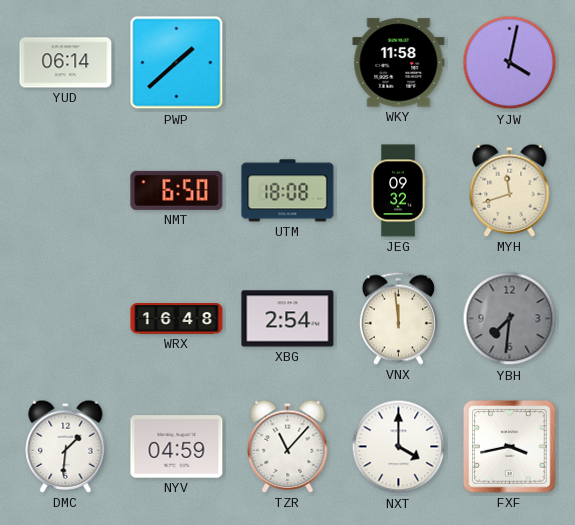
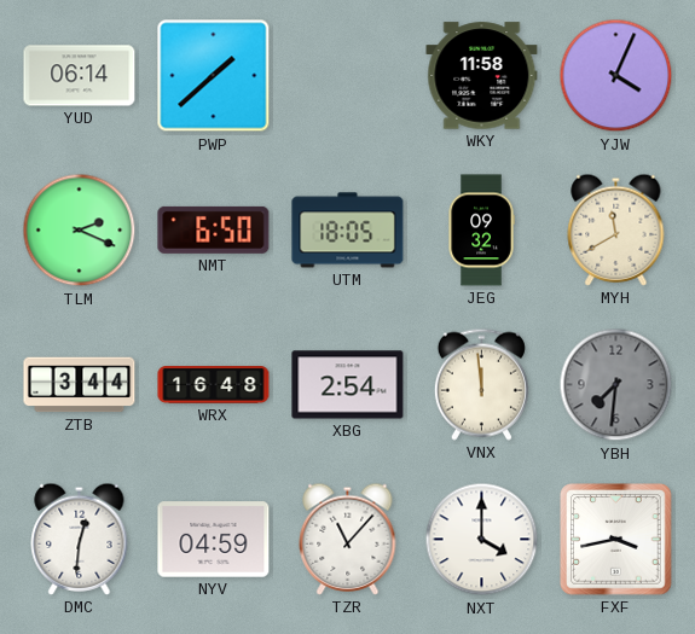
YJW: 4:02 -> 4:04 (616, 76)
TLM: none -> 2:19 (80, 231)
UTM: 18:08 -> 18:05 (348, 231)
MYH: 11:42 -> 11:40 (616, 229)
ZTB: none -> 3:44 (80, 385)
DMC: 1:31 -> 12:31 (80, 539)
